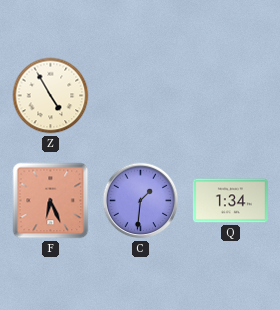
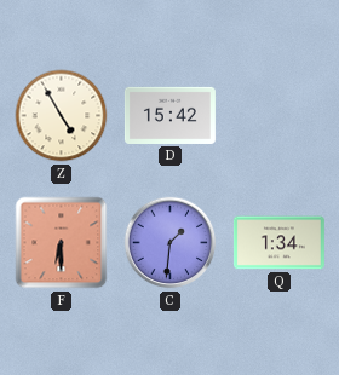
D: none -> 15:42 (169, 115)
F: 6:26 -> 6:30 (62, 243)
